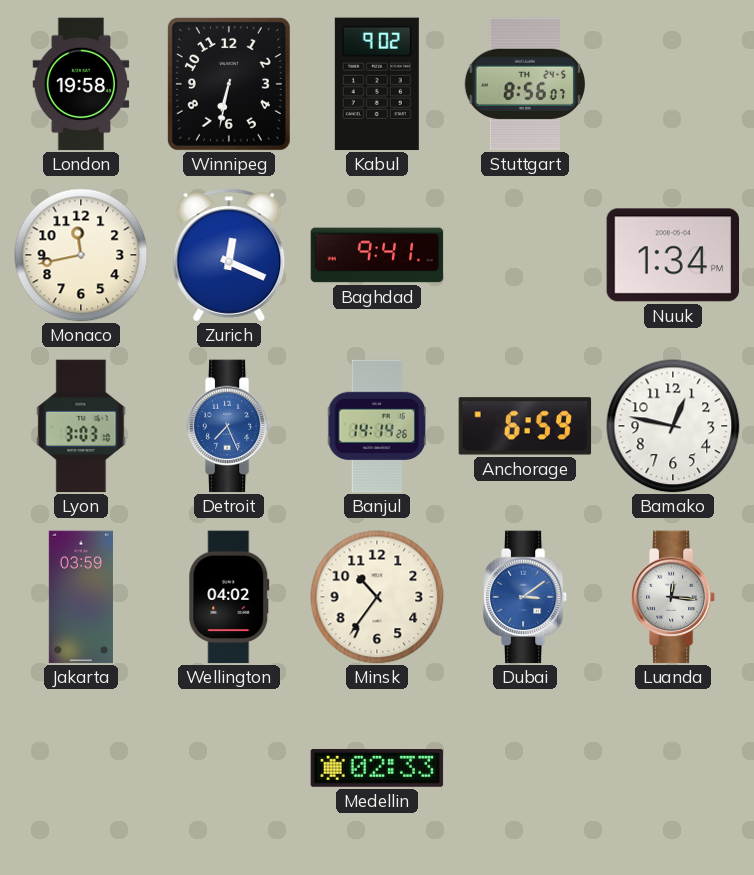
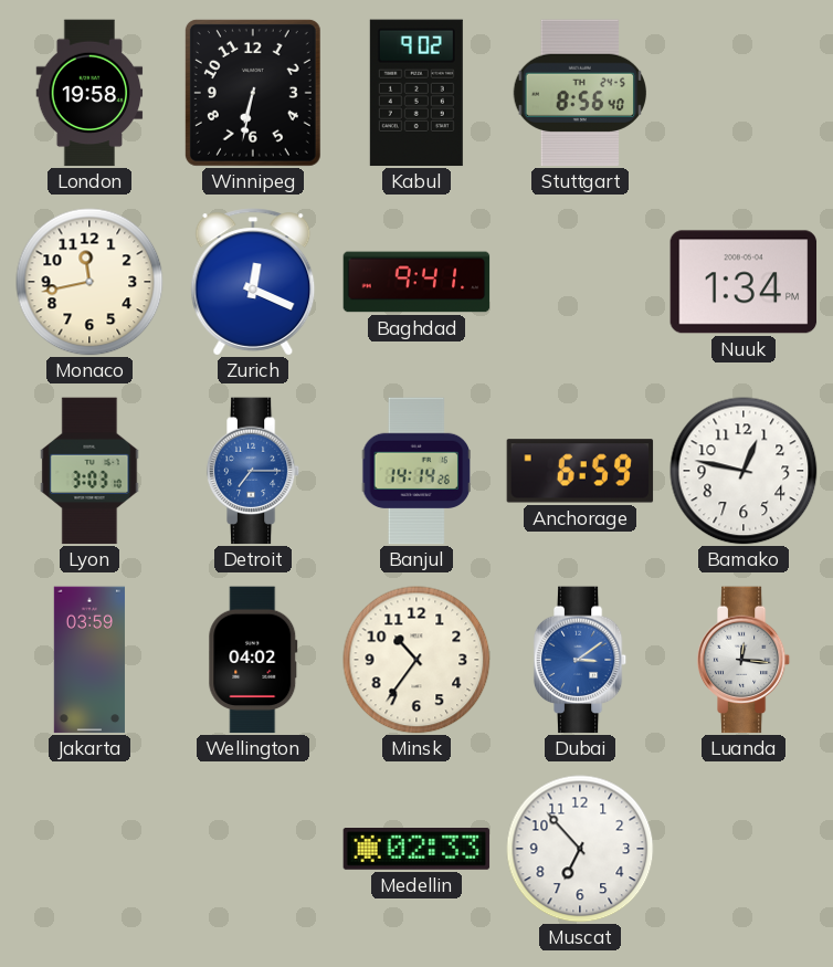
Stuttgart: 8:56:07 -> 8:56:40 (579, 93)
Detroit: 7:26 -> 7:15 (253, 471)
Muscat: none -> 6:53 (580, 849)
